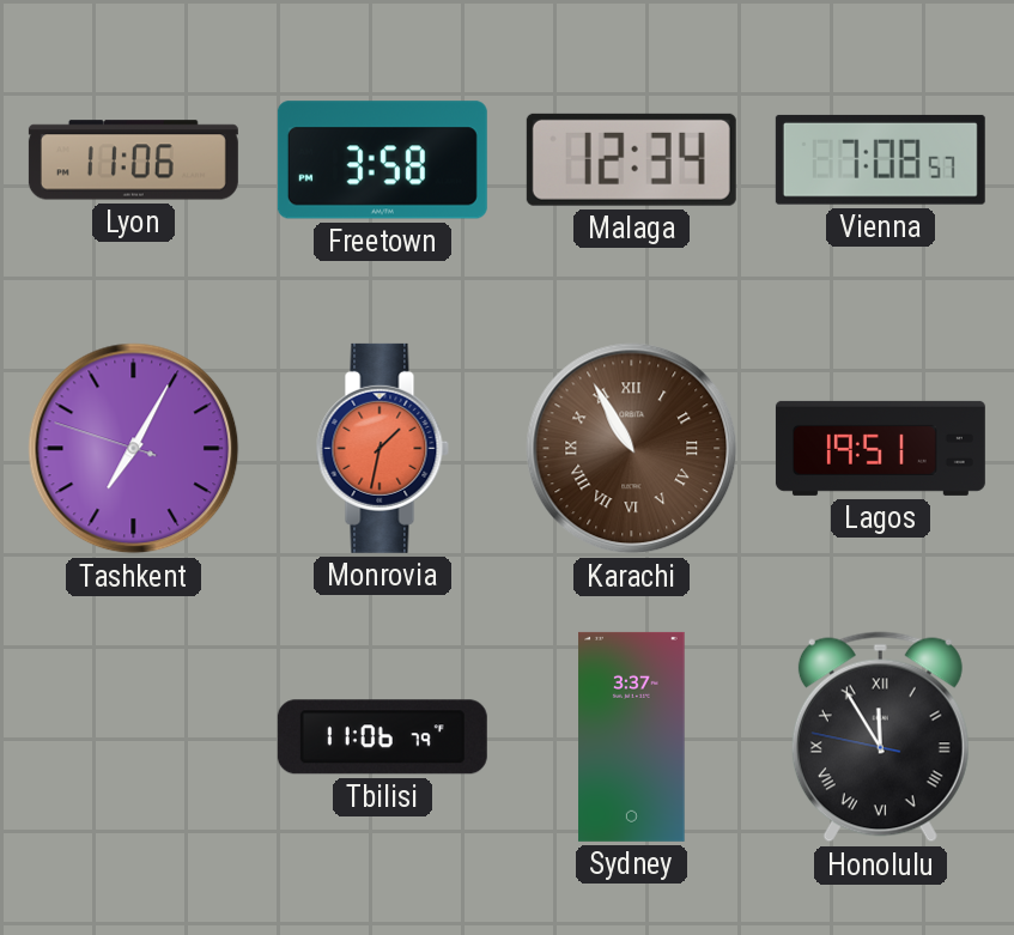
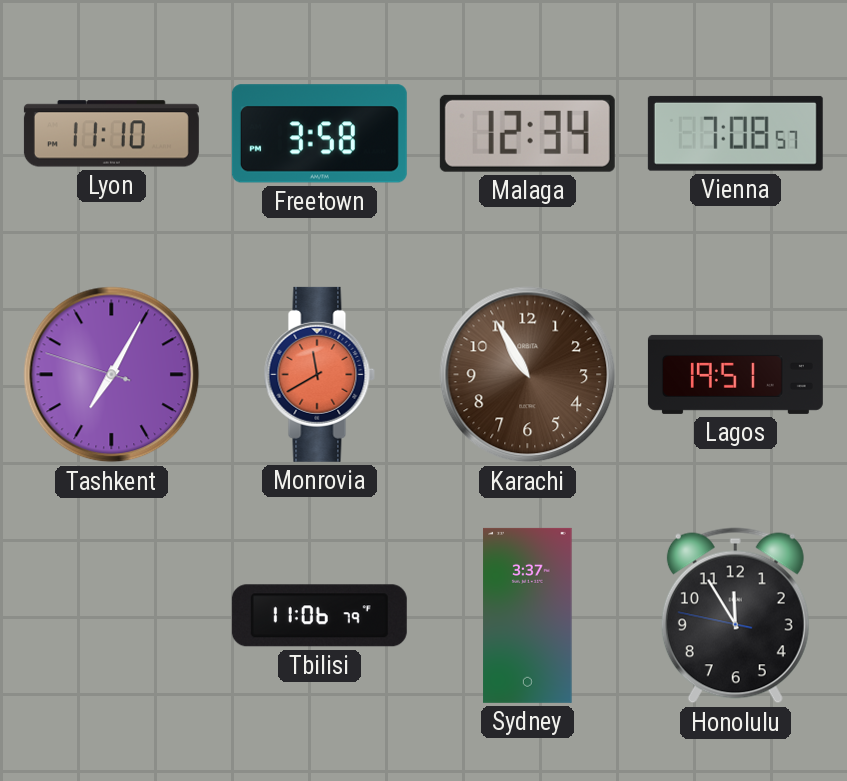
Lyon: 11:06 -> 11:10 (111, 134)
Monrovia: 1:32 -> 11:40 (319, 374)
Karachi numerals: Roman -> Arabic (528, 375)
Honolulu numerals: Roman -> Arabic (735, 616)
